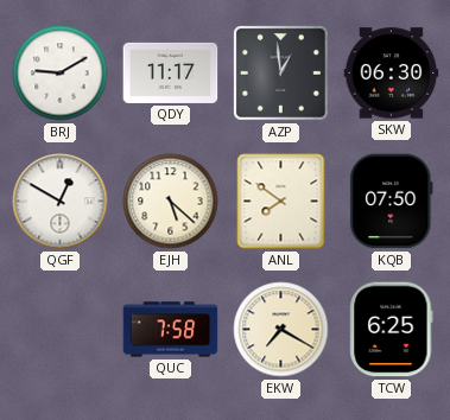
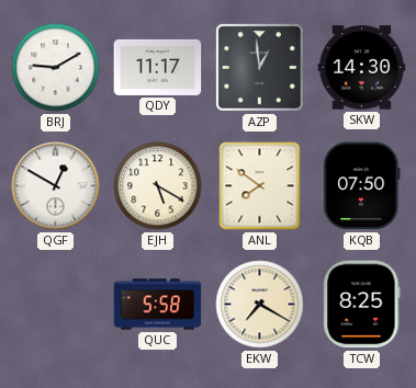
SKW: 06:30 -> 14:30 (362, 68)
EJH: 5:22 -> 5:20 (158, 186)
QUC: 7:58 -> 5:58 (158, 305)
TCW: 6:25 -> 8:25 (362, 305)
